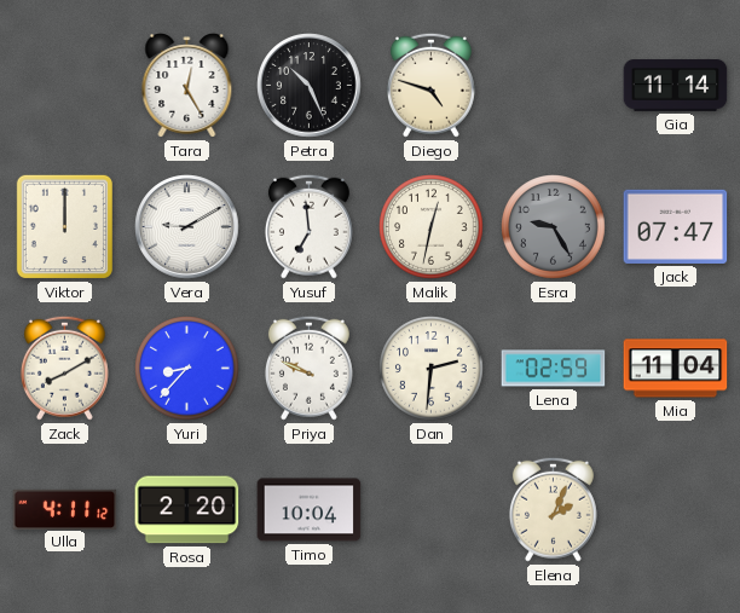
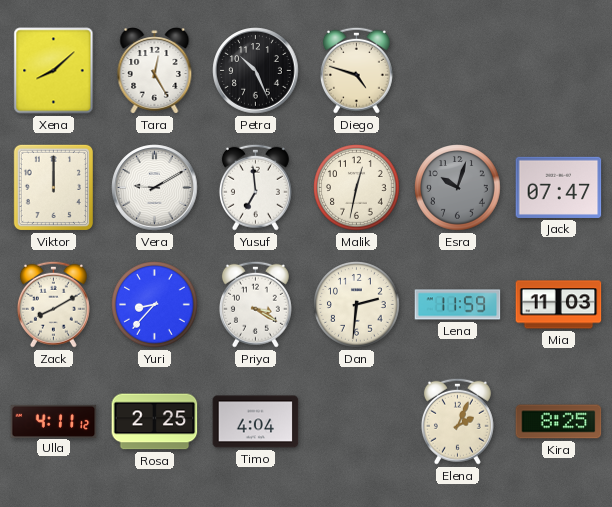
Xena: none -> 8:08 (54, 71)
Gia: 11:14 -> none (676, 86)
Esra: 9:25 -> 10:03 (458, 188)
Priya: 9:49 -> 3:20 (255, 304)
Lena: 02:59 -> 11:59 (458, 305)
Mia: 11:04 -> 11:03 (559, 305)
Rosa: 2:20 -> 2:25 (155, 422)
Timo: 10:04 -> 4:04 (256, 422)
Kira: none -> 8:25 (559, 422)
